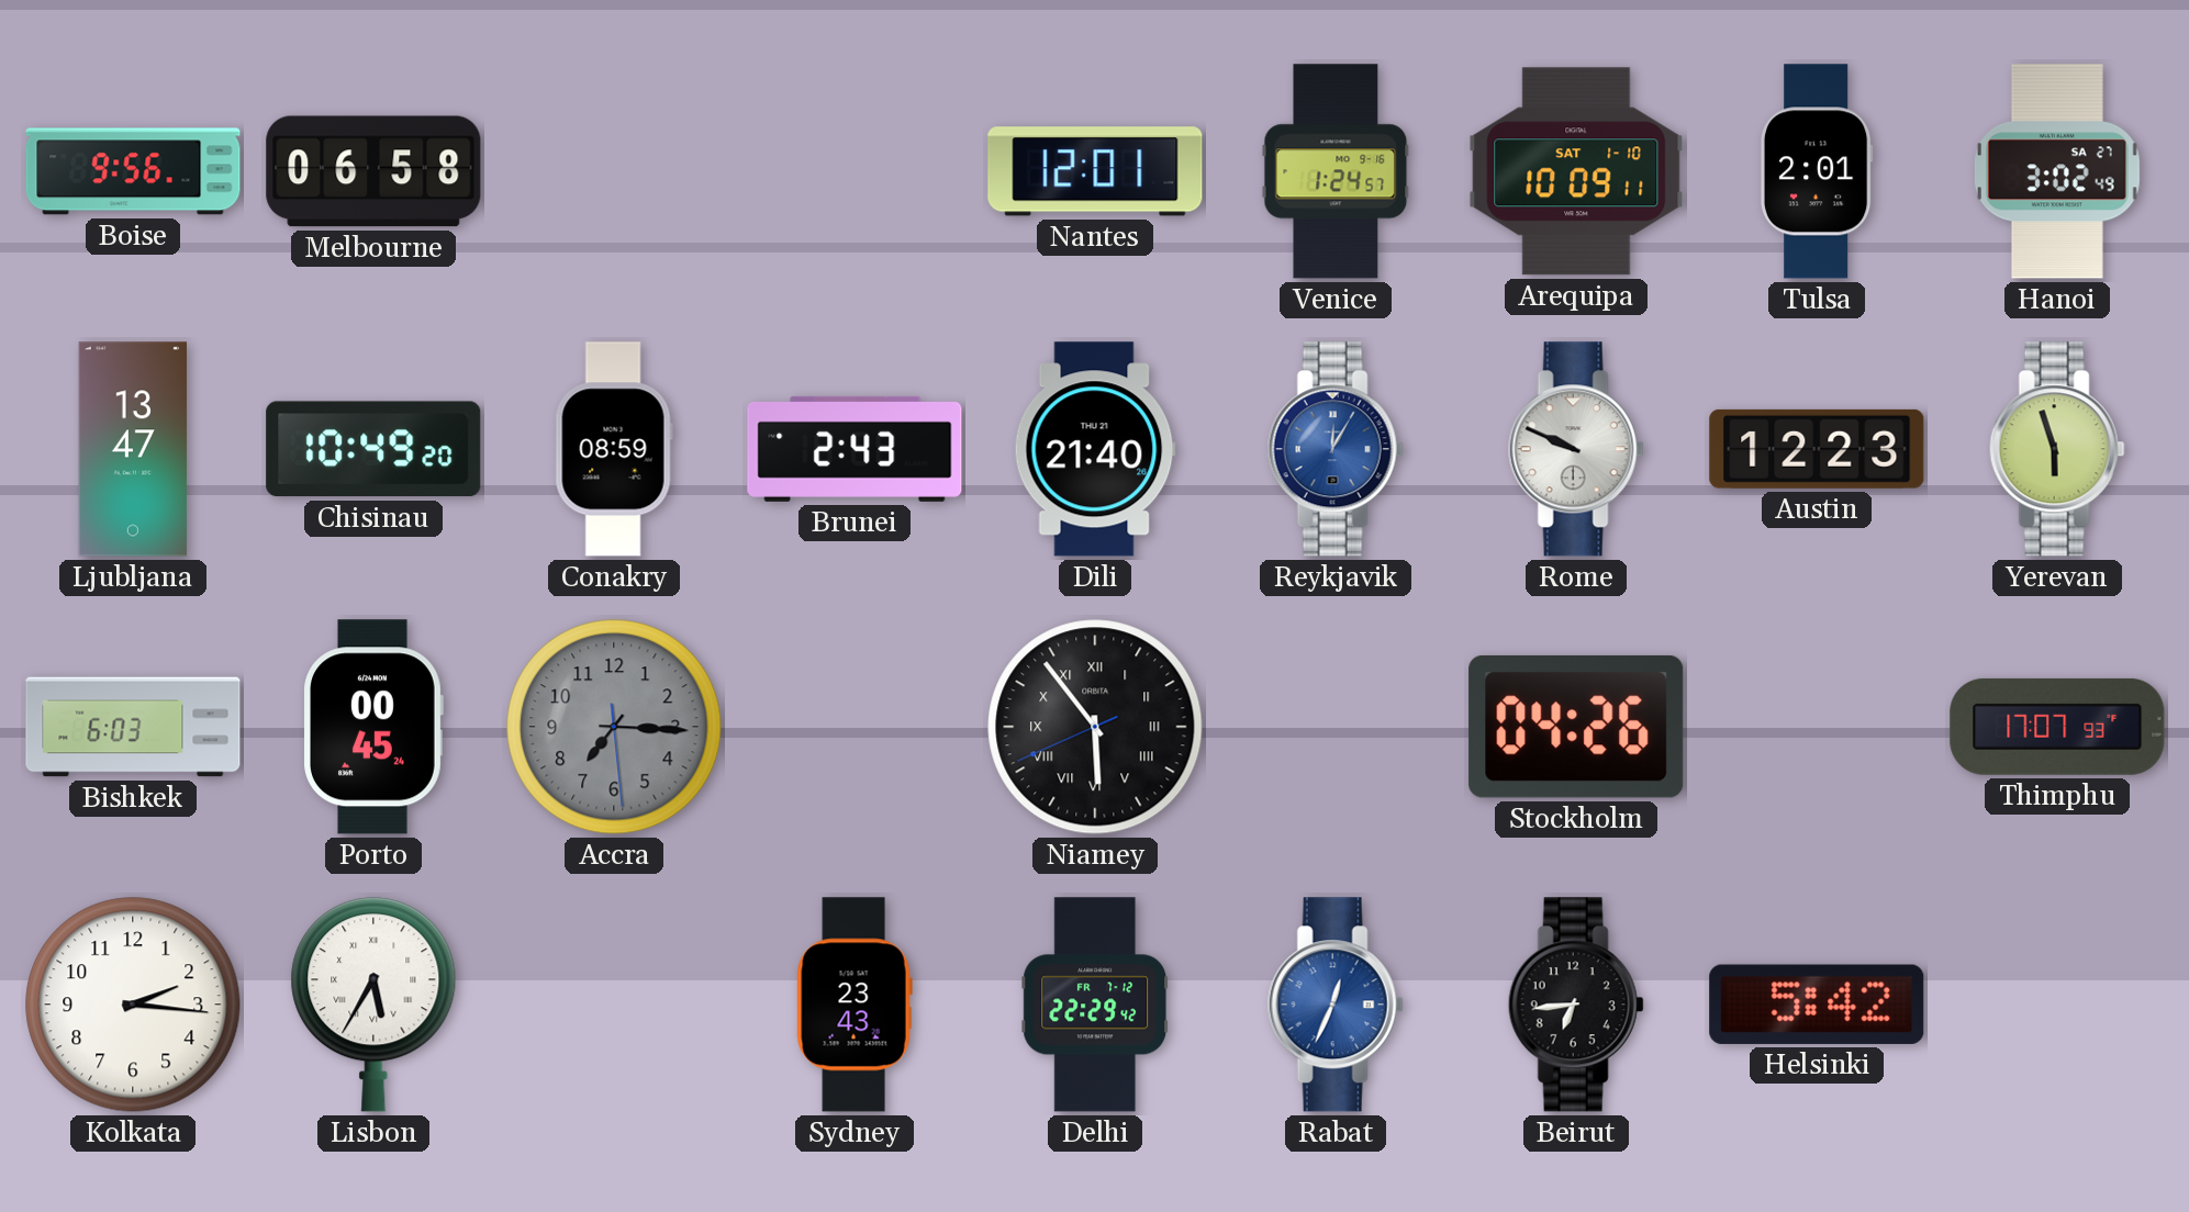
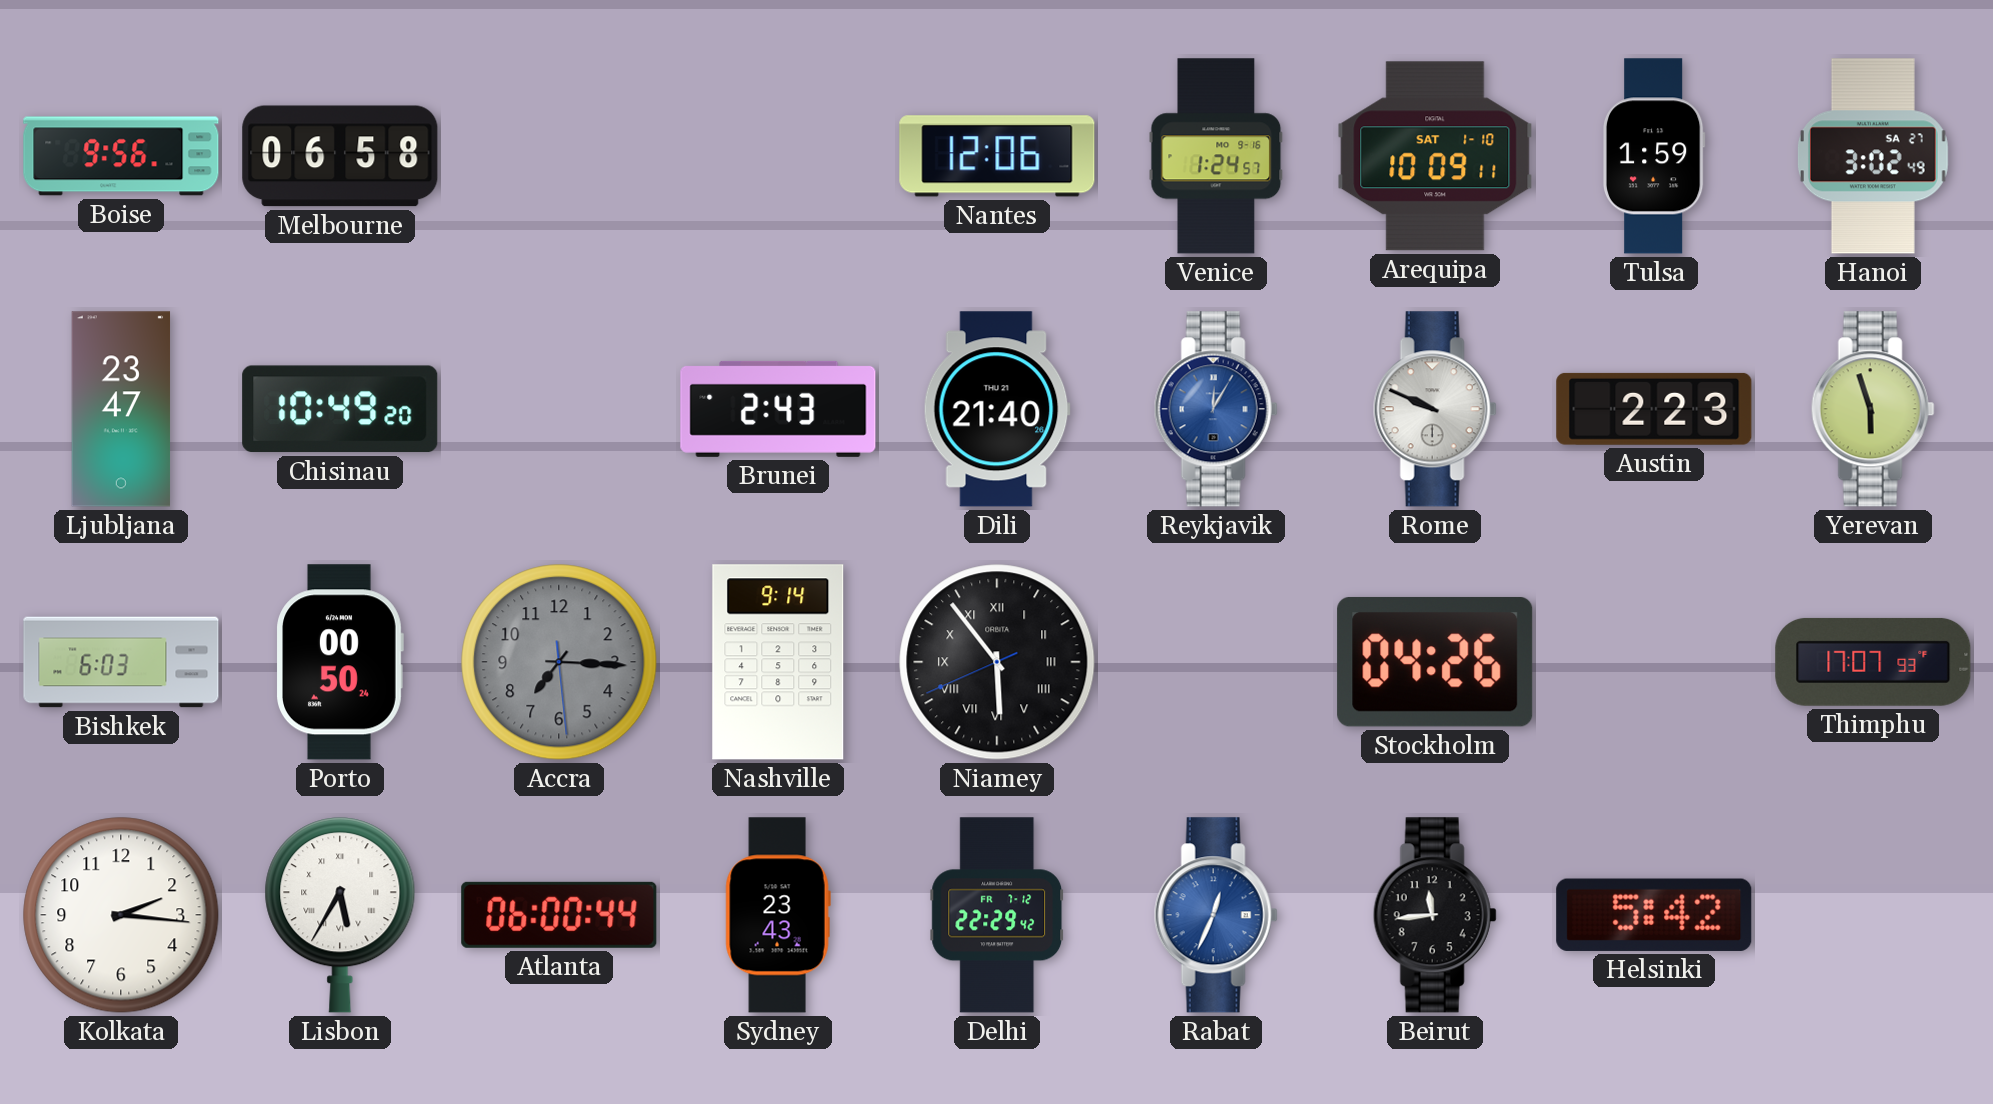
Nantes: 12:01 -> 12:06 (997, 156)
Tulsa: 2:01 -> 1:59 (1654, 156)
Ljubljana: 13:47 -> 23:47 (121, 409)
Conakry: 08:59 -> none (614, 449)
Austin: 12:23 -> 2:23 (1654, 409)
Porto: 00:45 -> 00:50 (340, 662)
Nashville: none -> 9:14 (778, 662)
Atlanta: none -> 06:00 (559, 915)
Beirut: 6:44 -> 11:44 (1435, 915)
